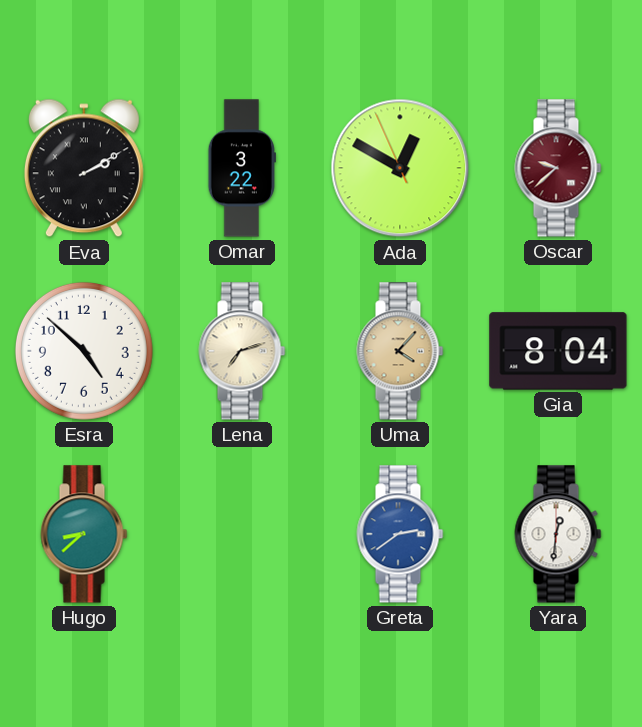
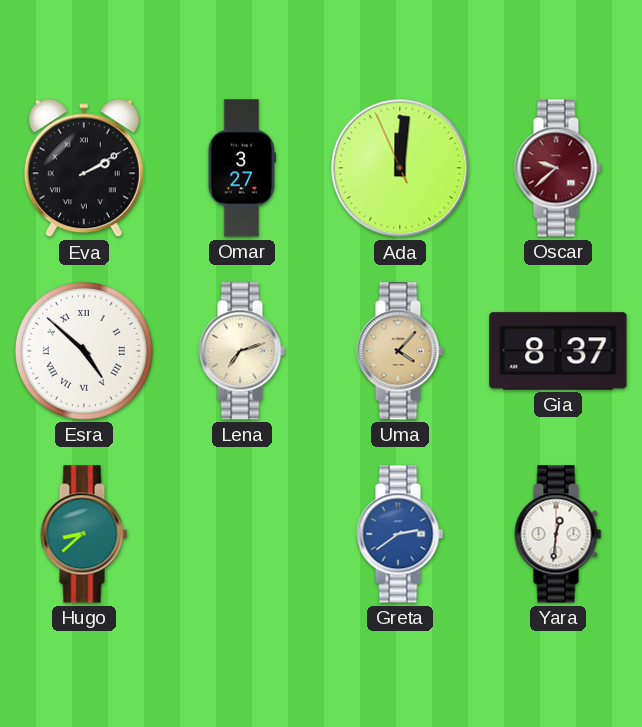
Omar: 3:22 -> 3:27 (242, 168)
Ada: 12:49 -> 12:00 (400, 168)
Esra numerals: Arabic -> Roman (84, 351)
Gia: 8:04 -> 8:37 (558, 351)
